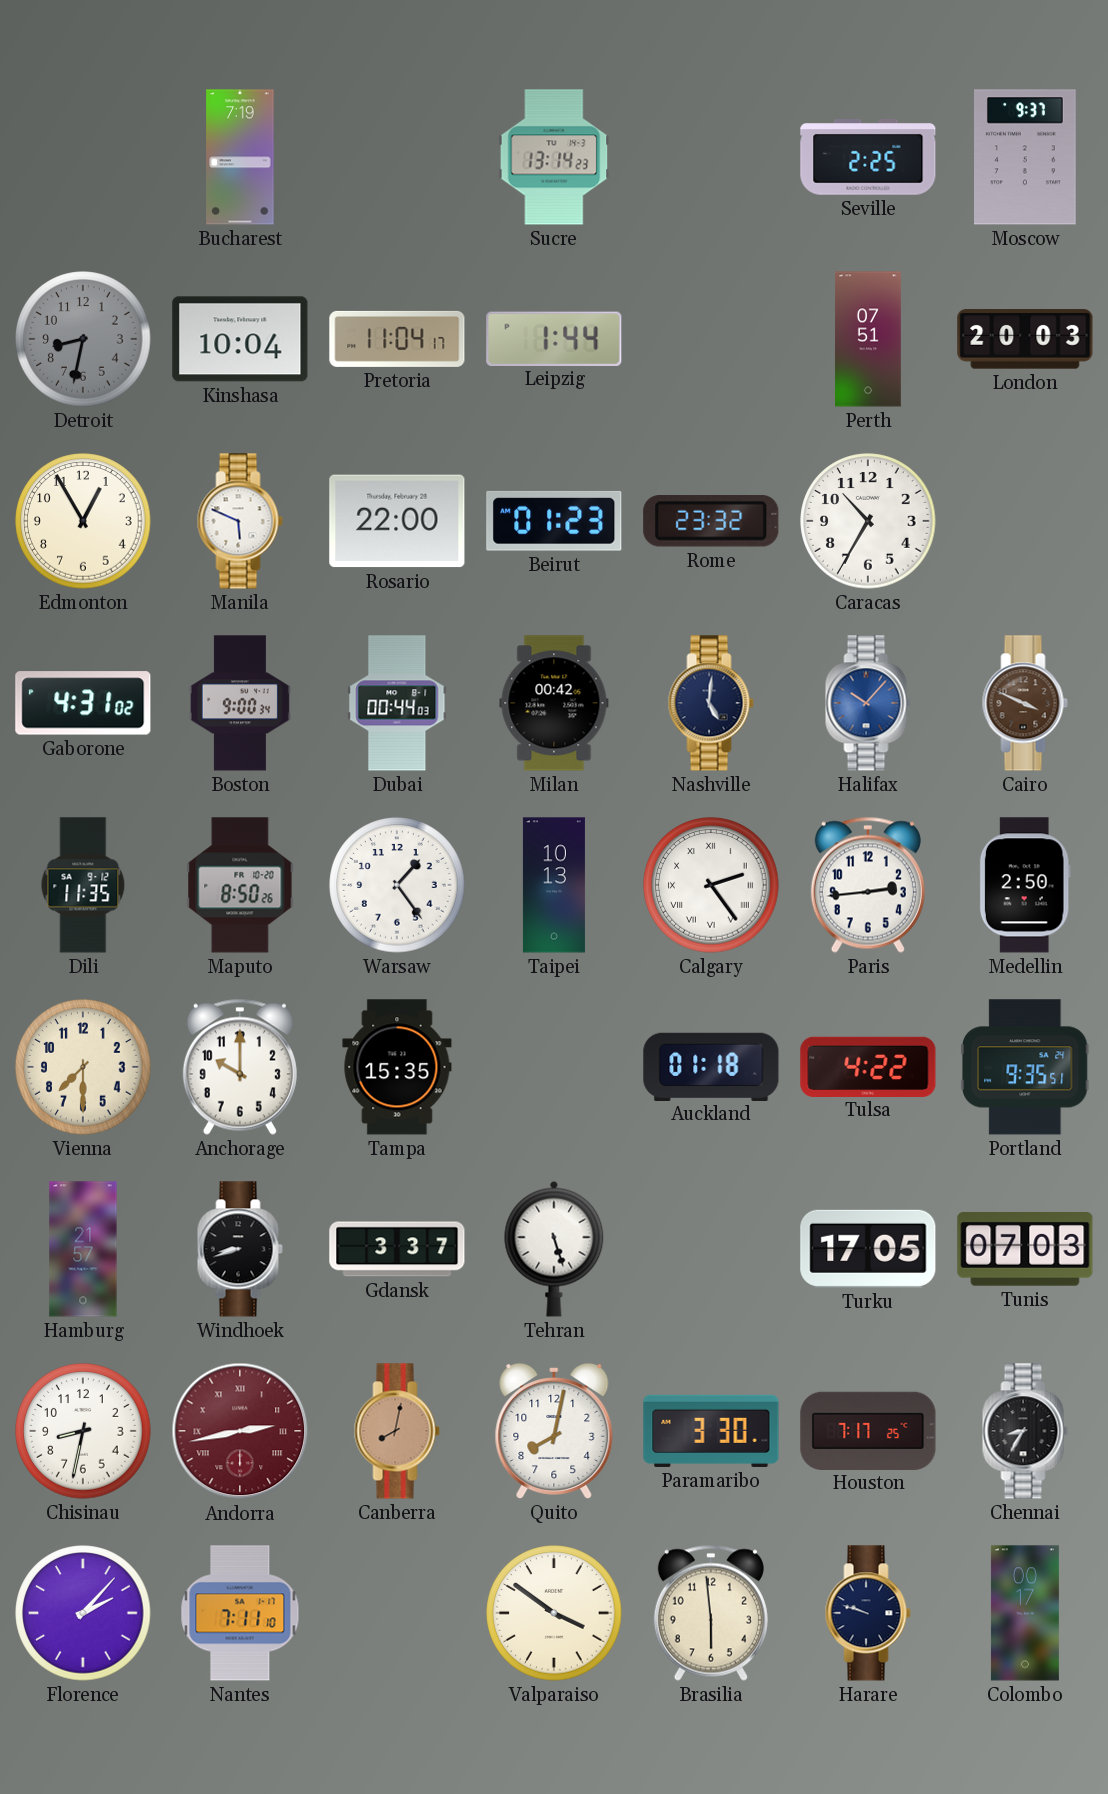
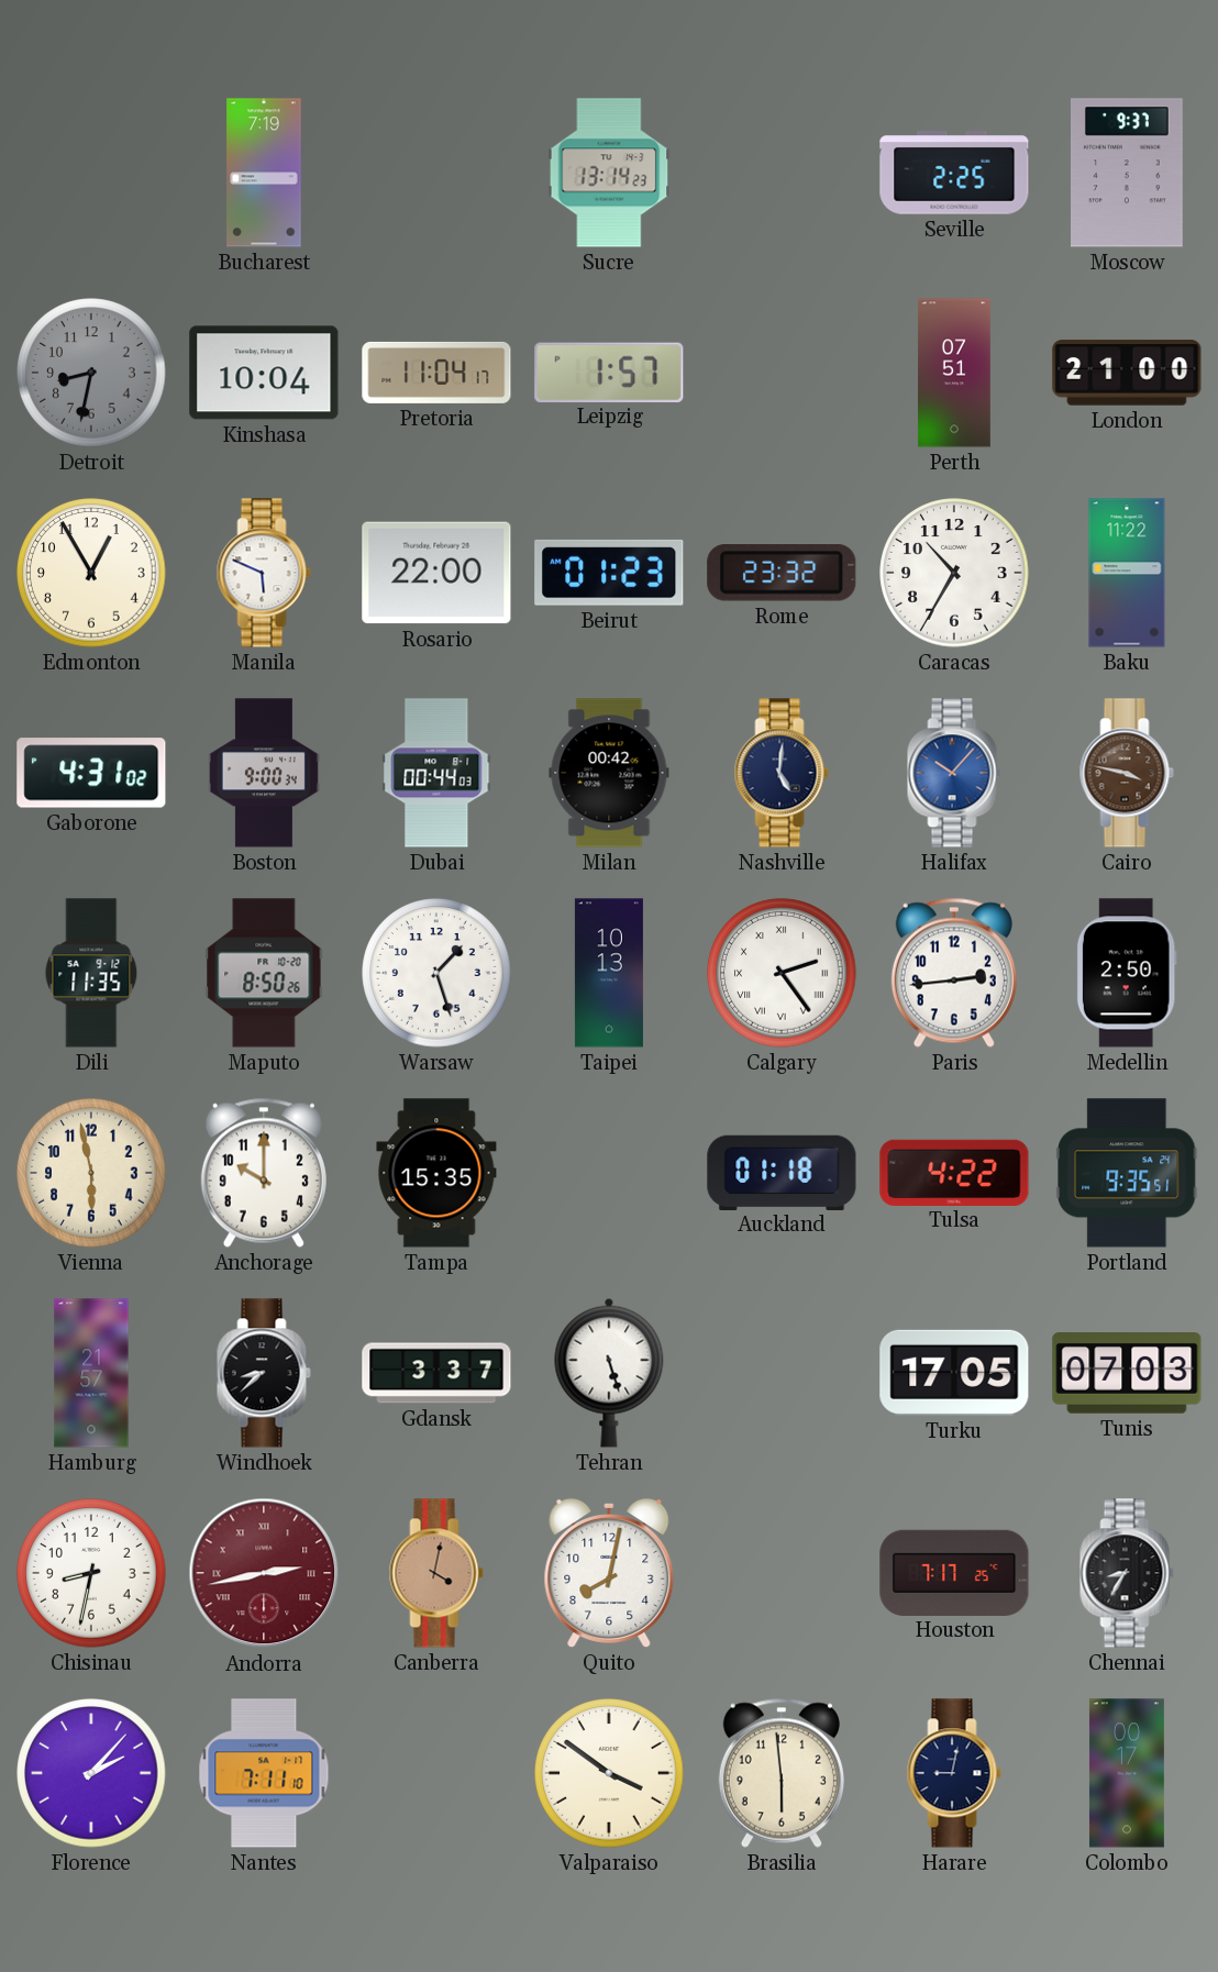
Leipzig: 1:44 -> 1:57 (609, 372)
London: 20:03 -> 21:00 (1127, 373)
Baku: none -> 11:22 (1127, 573)
Cairo: 3:49 -> 3:47 (1127, 773)
Warsaw: 1:24 -> 1:27 (436, 973)
Vienna: 7:30 -> 5:58 (91, 1173)
Windhoek: 8:42 -> 8:38 (264, 1373)
Canberra: 8:02 -> 4:02 (436, 1573)
Paramaribo: 3:30 -> none (711, 1431)
Harare: 9:48 -> 9:02 (954, 1773)
